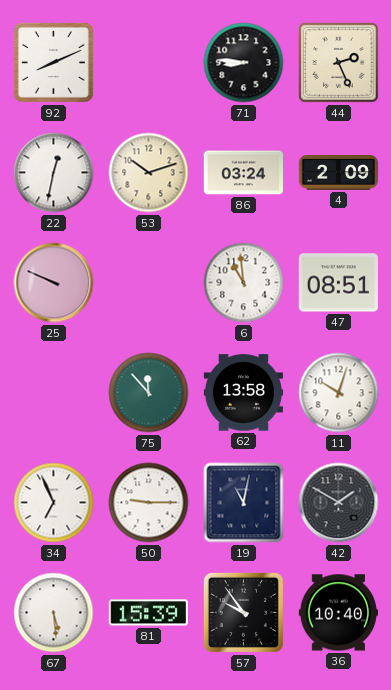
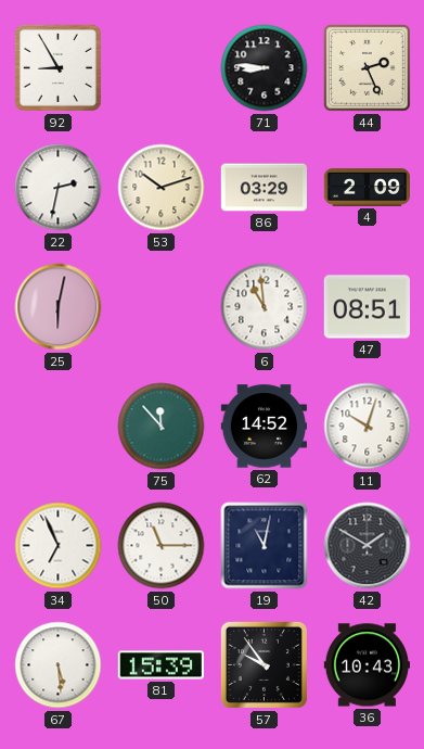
92: 8:11 -> 8:55 (57, 67)
22: 12:32 -> 2:32 (59, 188)
86: 03:24 -> 03:29 (264, 188)
25: 9:49 -> 6:02 (59, 307)
62: 13:58 -> 14:52 (264, 427)
50: 9:15 -> 11:15 (162, 546)
36: 10:40 -> 10:43 (367, 665)
